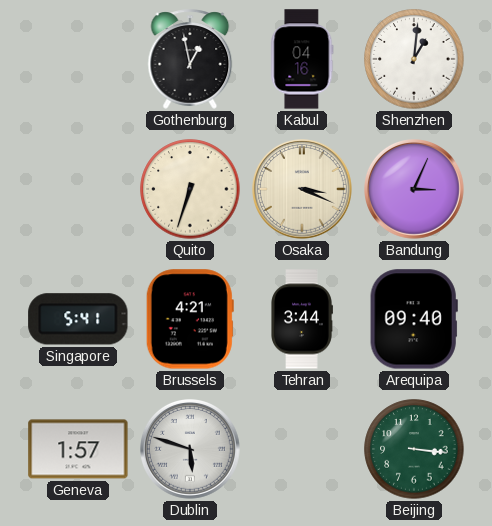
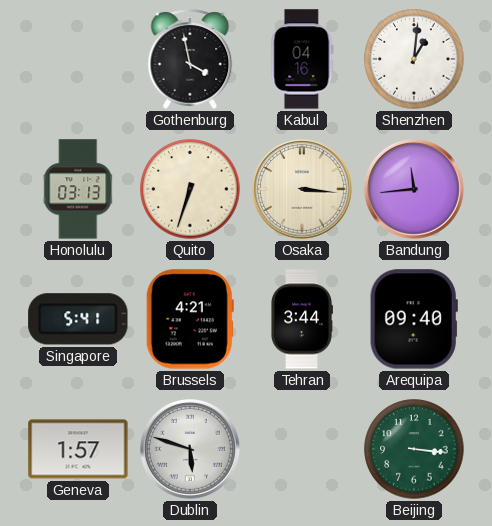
Gothenburg: 12:58 -> 3:58 (190, 59)
Honolulu: none -> 03:13 (78, 189)
Osaka: 3:19 -> 3:16 (303, 190)
Bandung: 3:04 -> 11:44 (415, 190)
